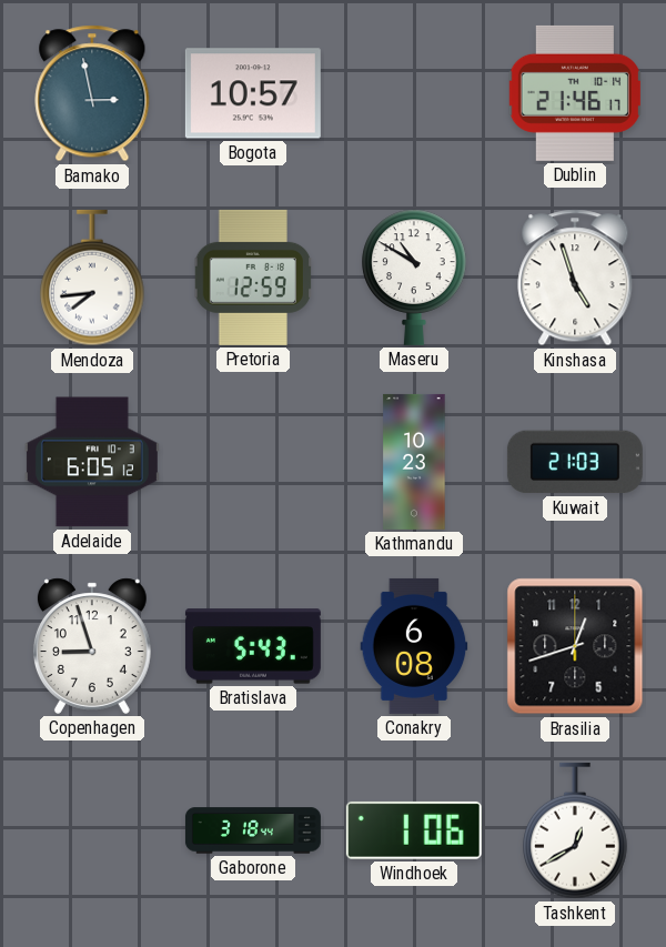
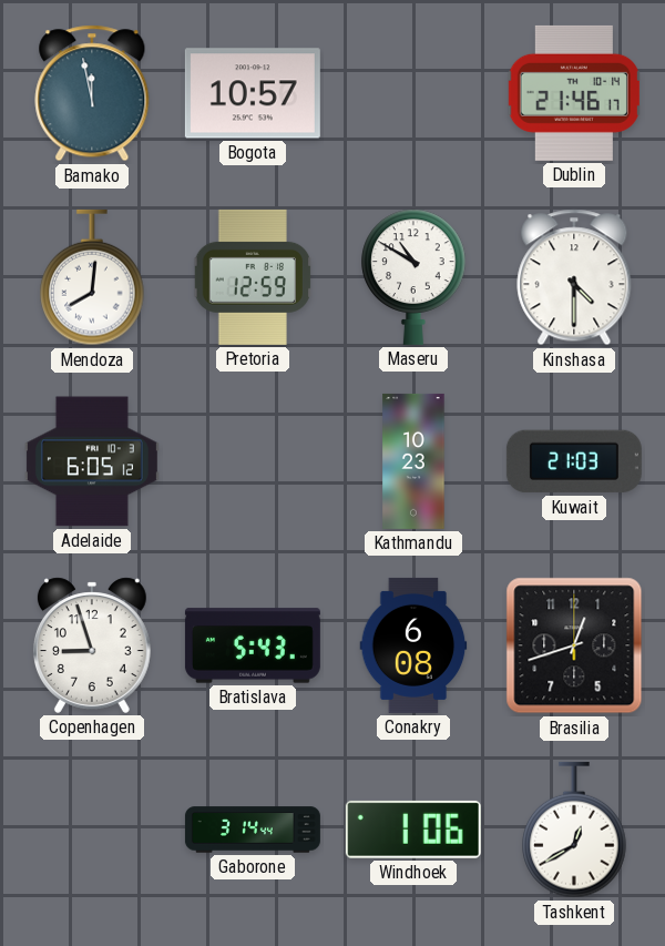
Bamako: 2:58 -> 11:58 (92, 93)
Mendoza: 7:44 -> 8:01 (92, 277)
Kinshasa: 4:57 -> 4:30 (574, 277)
Gaborone: 3:18 -> 3:14 (253, 830)
